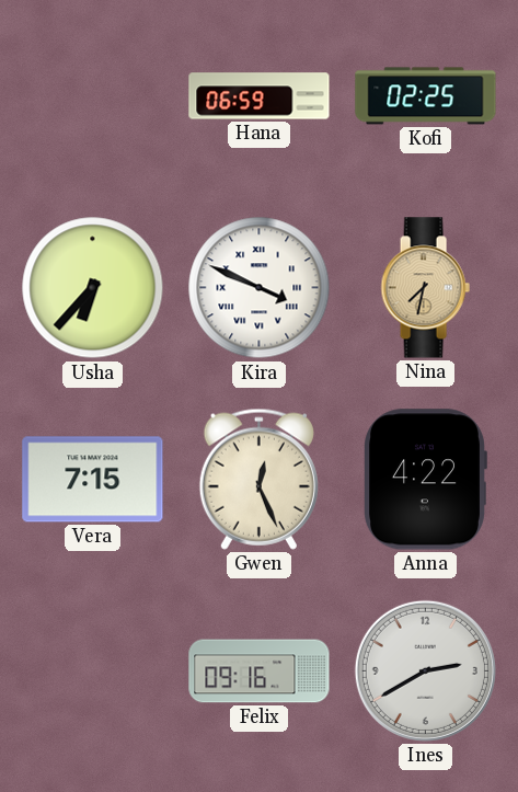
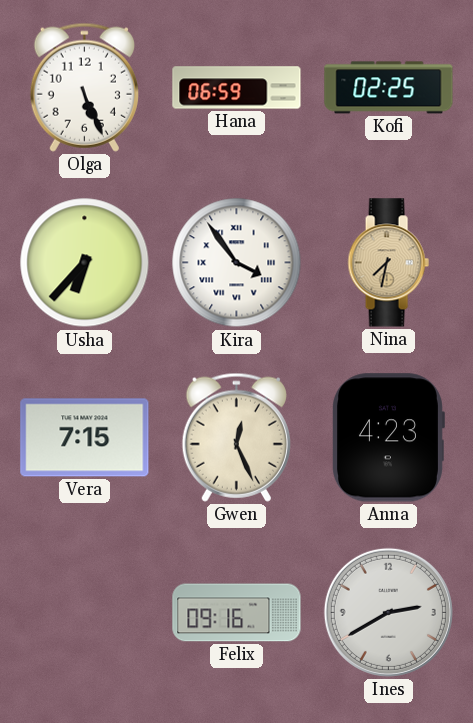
Olga: none -> 5:26 (84, 87)
Kira: 3:49 -> 3:54 (237, 263)
Anna: 4:22 -> 4:23 (388, 438)
